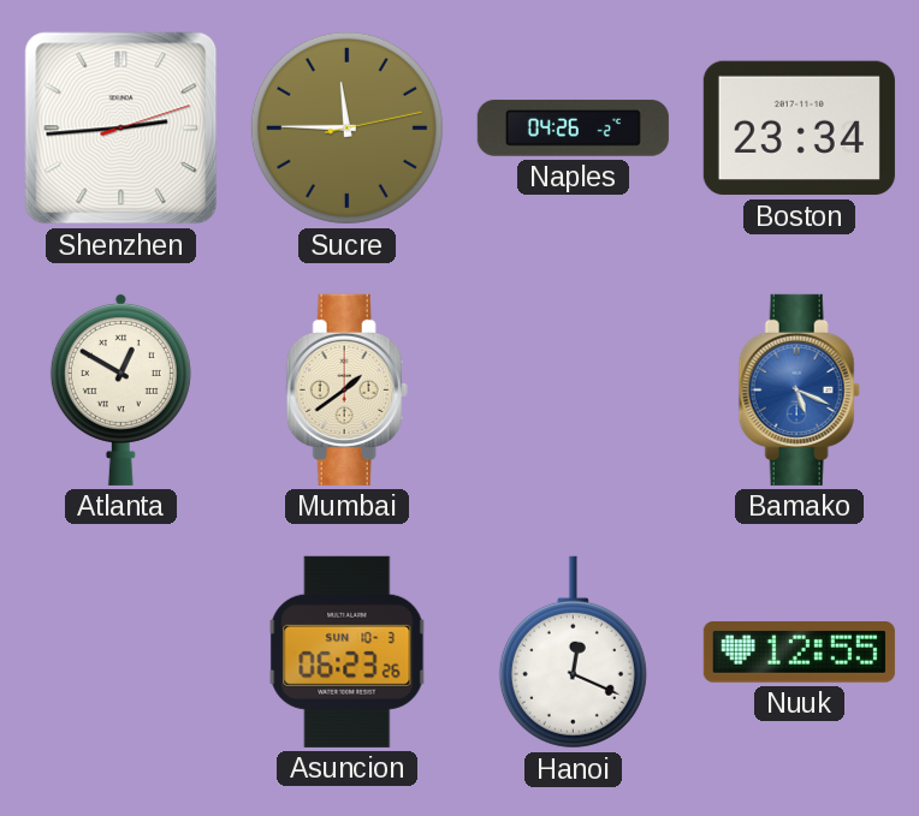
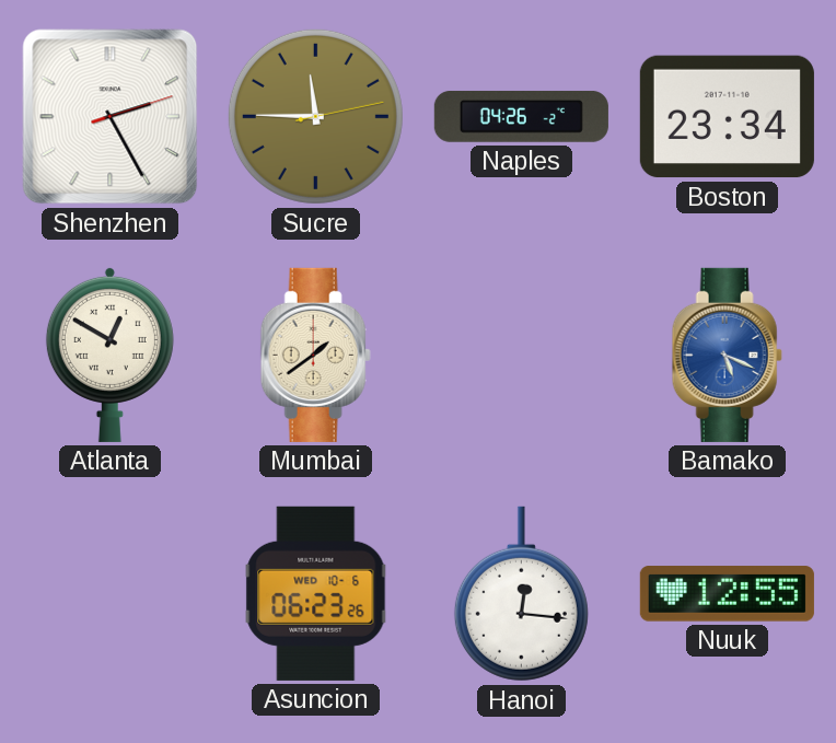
Shenzhen: 2:44 -> 2:25 (111, 117)
Asuncion date: SUN 10-3 -> WED 10-6 (316, 593)
Hanoi: 12:19 -> 12:16 (521, 594)
